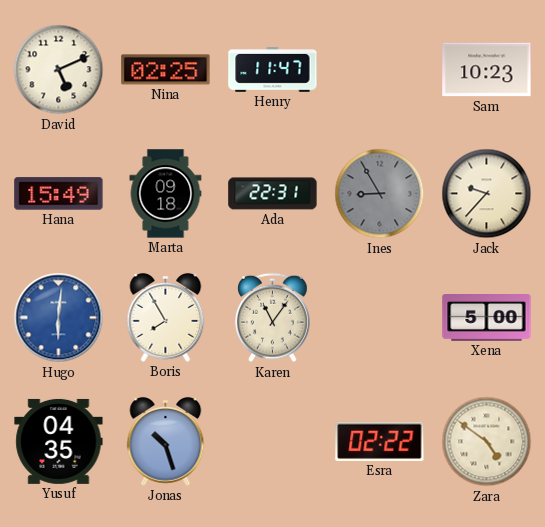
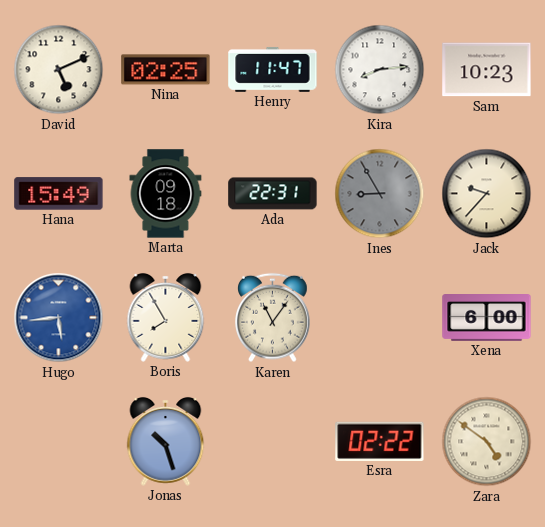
Kira: none -> 8:14 (380, 70)
Hugo: 6:01 -> 5:44 (59, 318)
Xena: 5:00 -> 6:00 (487, 318)
Yusuf: 04:35 -> none (59, 441)
